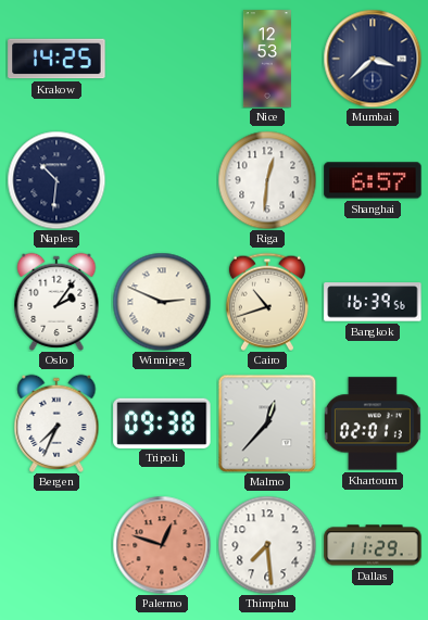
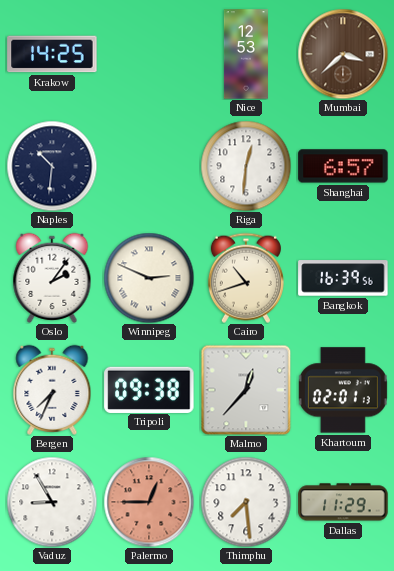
Mumbai dial: navy -> brown (343, 54)
Vaduz: none -> 8:55 (52, 502)
Palermo: 12:48 -> 12:45 (149, 502)
